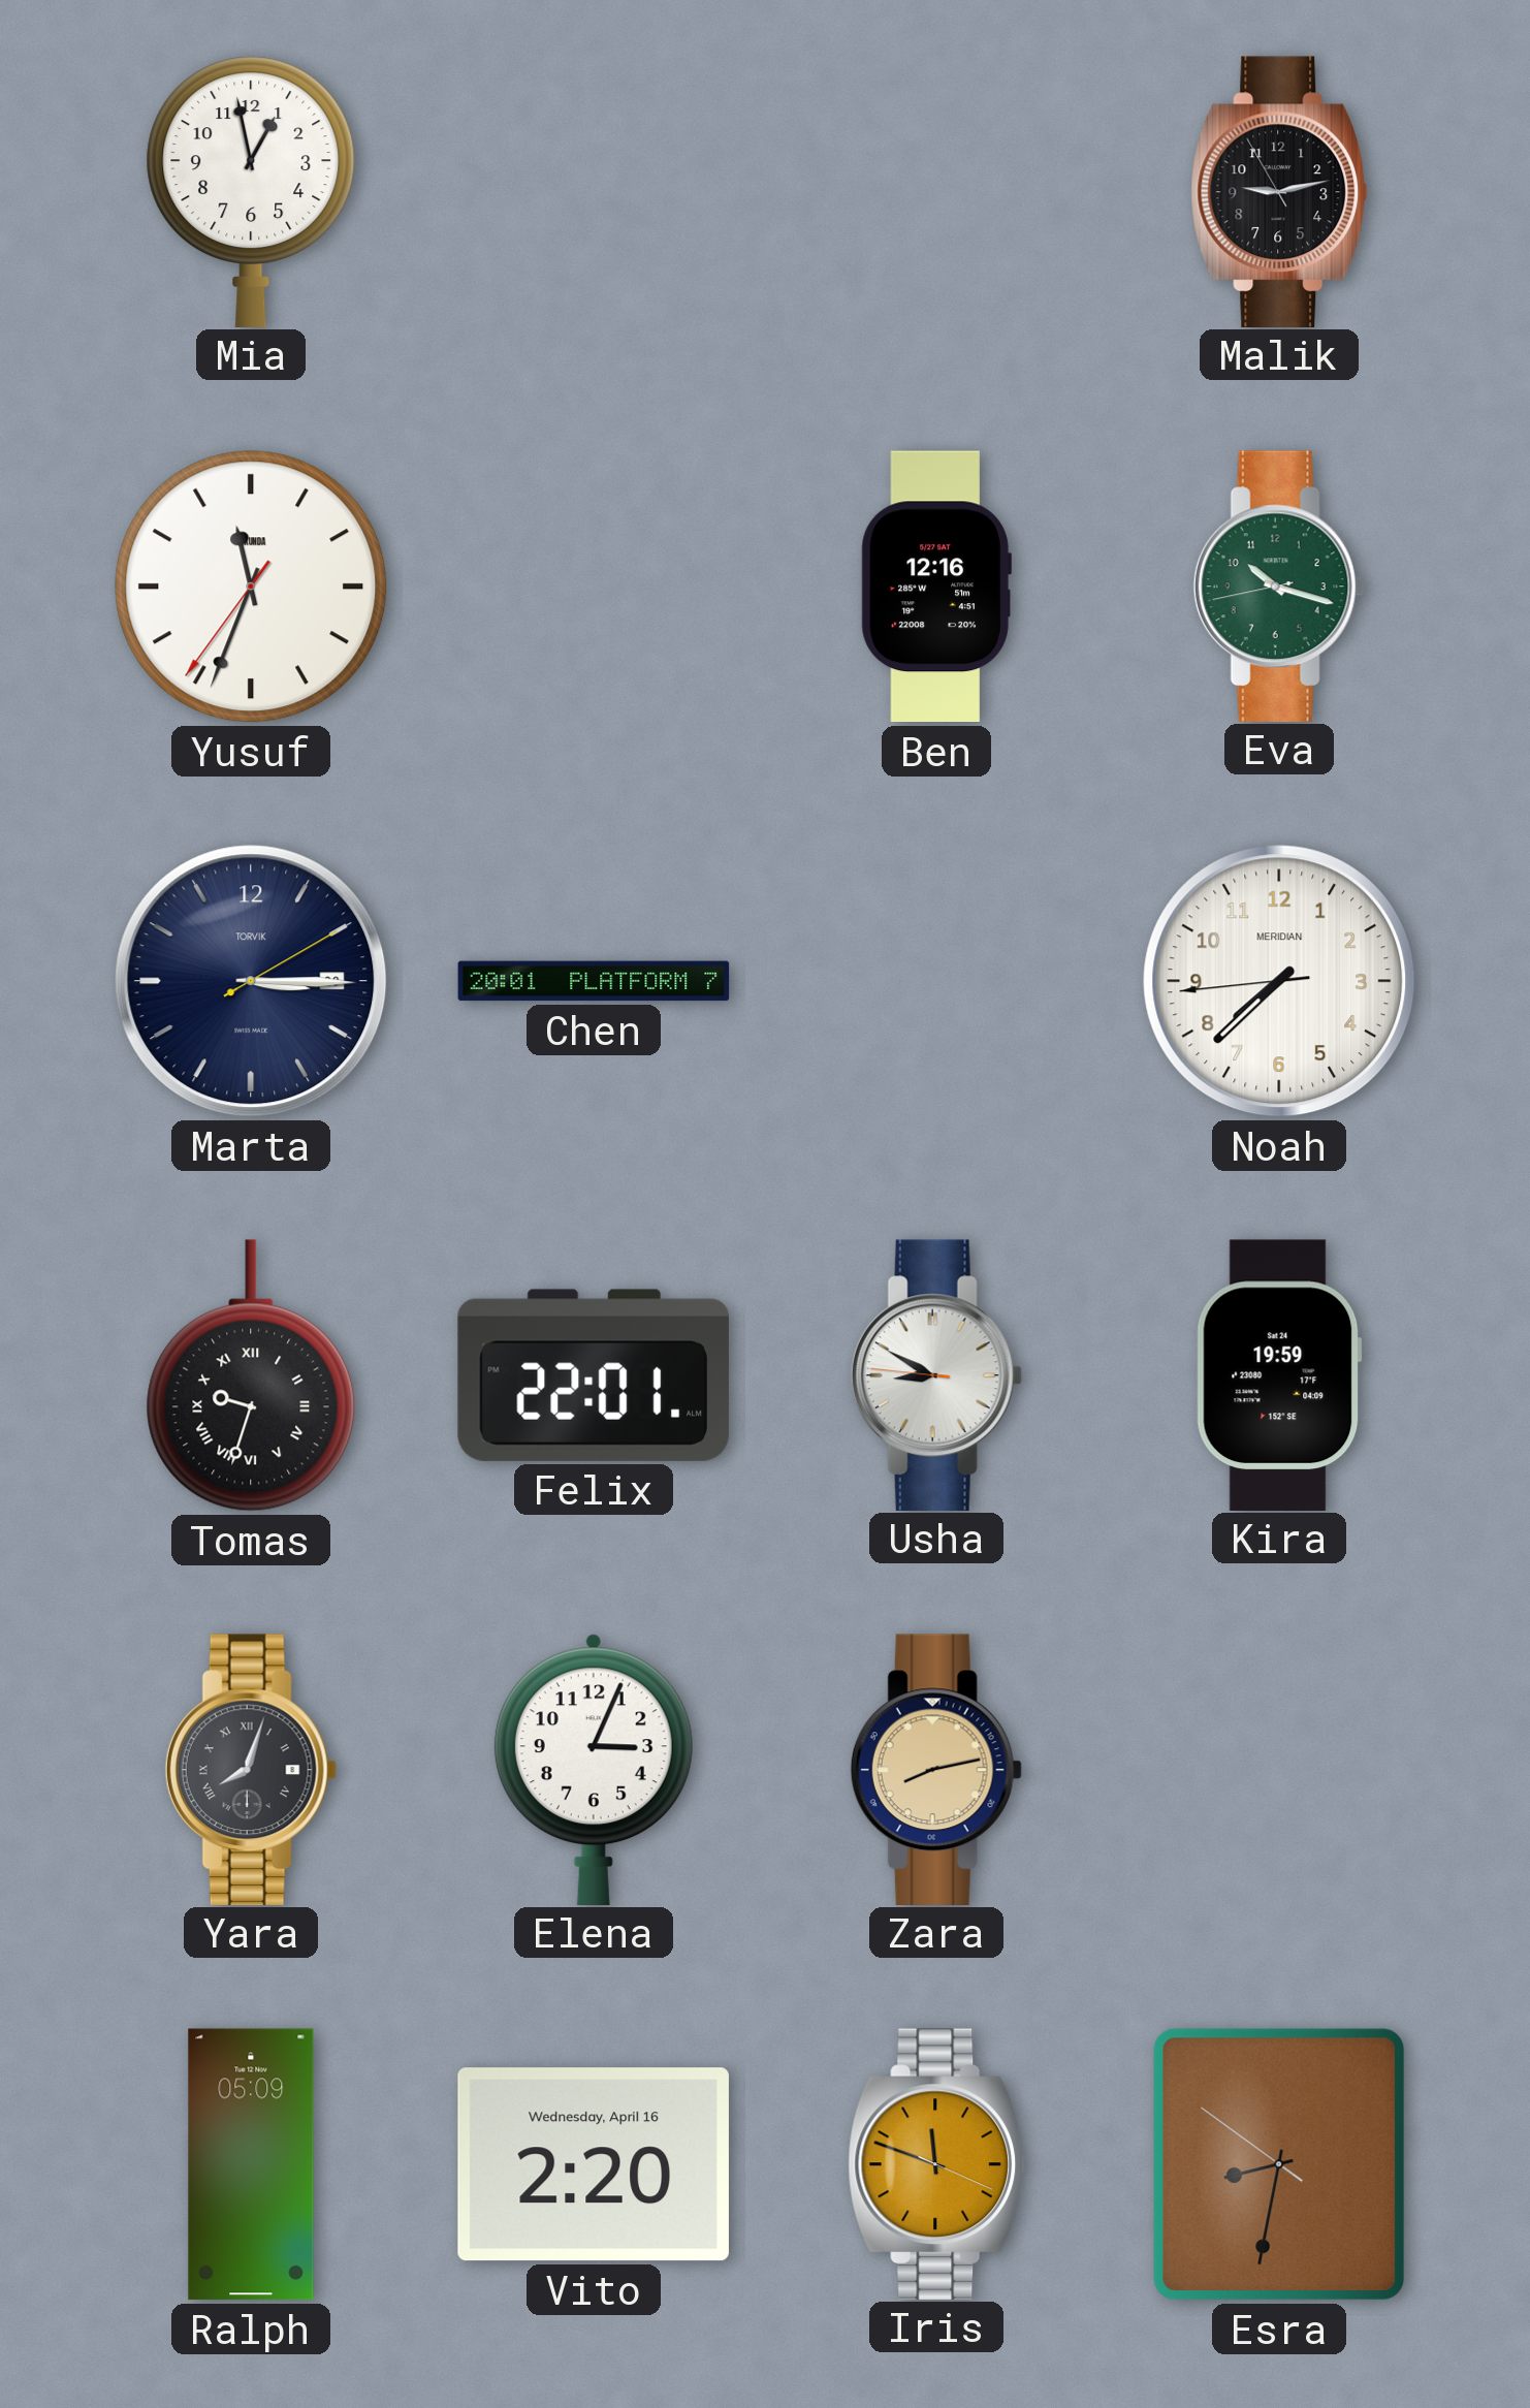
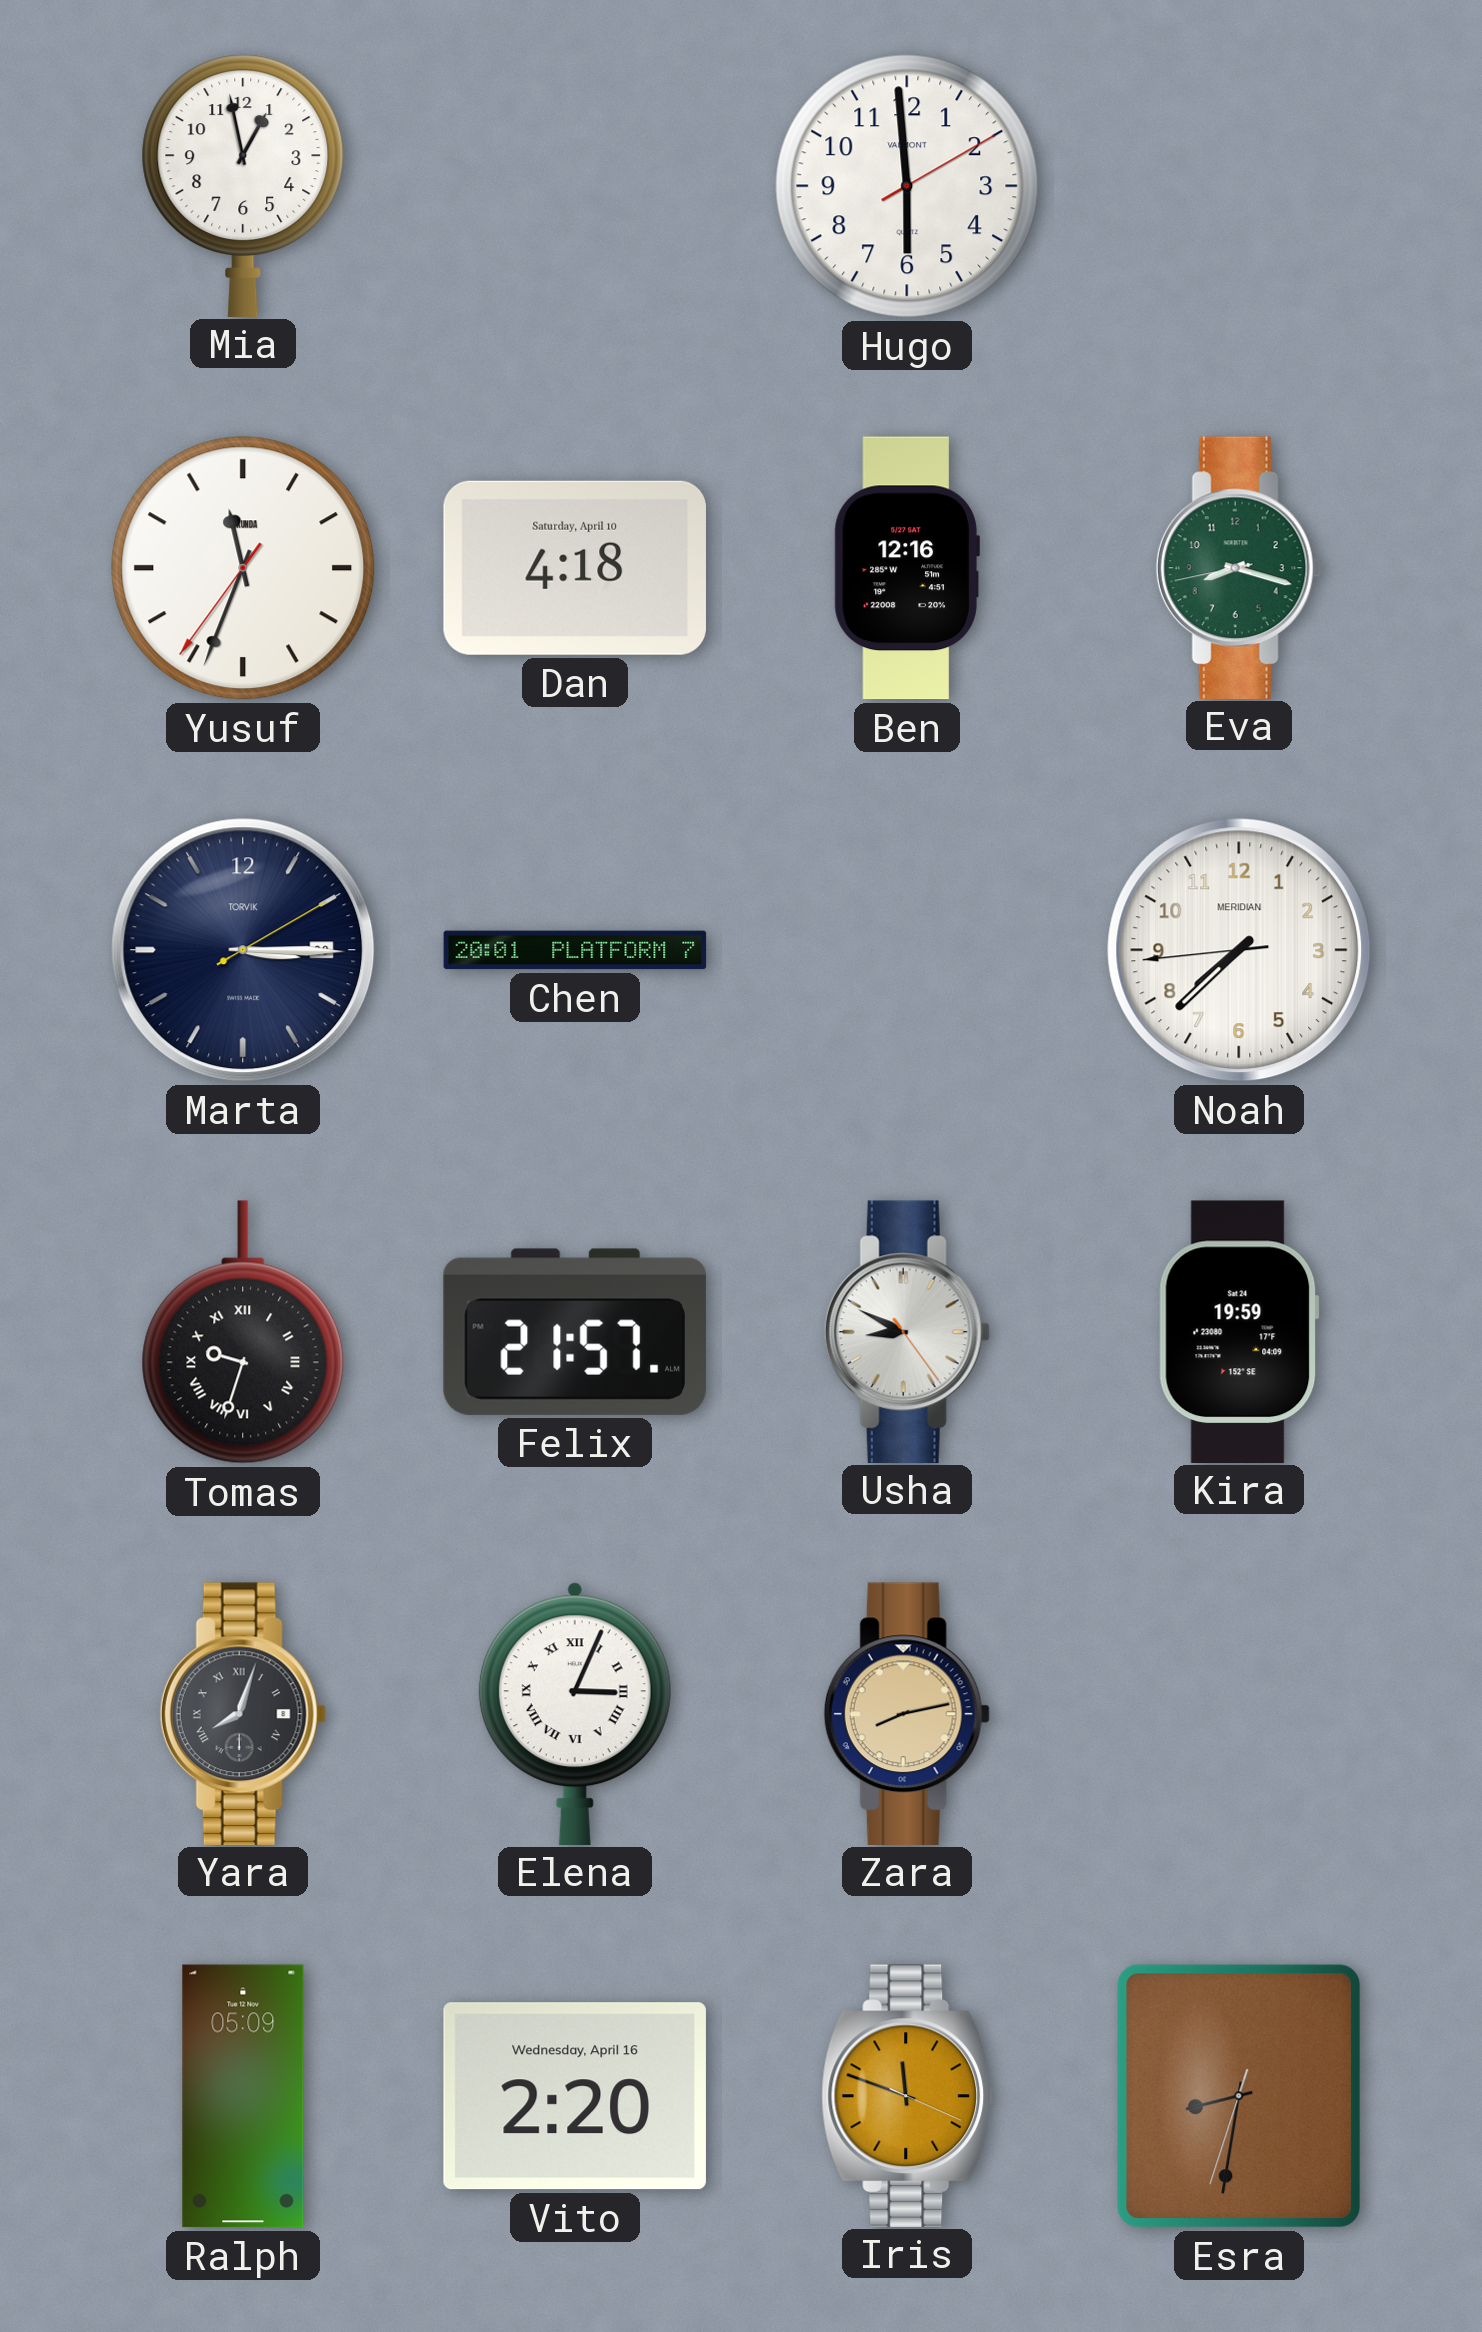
Hugo: none -> 5:59 (907, 186)
Malik: 9:12 -> none (1279, 191)
Dan: none -> 4:18 (575, 568)
Eva: 10:17 -> 8:17 (1239, 567)
Felix: 22:01 -> 21:57 (575, 1332)
Usha: 8:49:46 -> 8:49:24 (907, 1331)
Elena numerals: Arabic -> Roman (575, 1713)
Esra: 8:31:51 -> 8:31:33 (1239, 2096)
